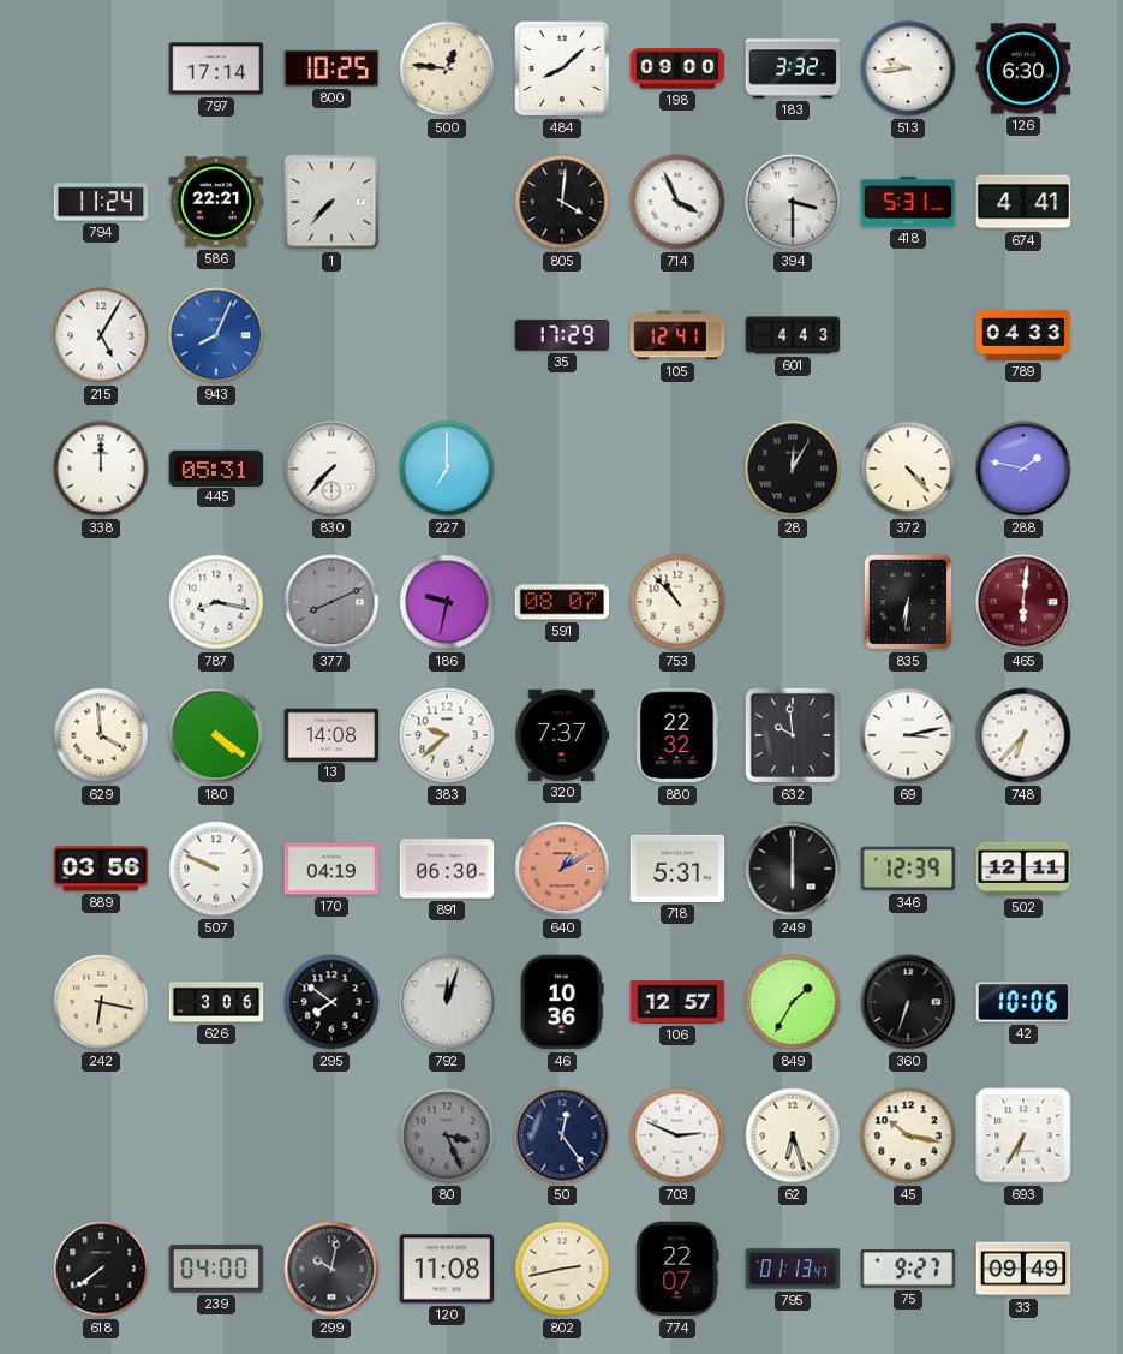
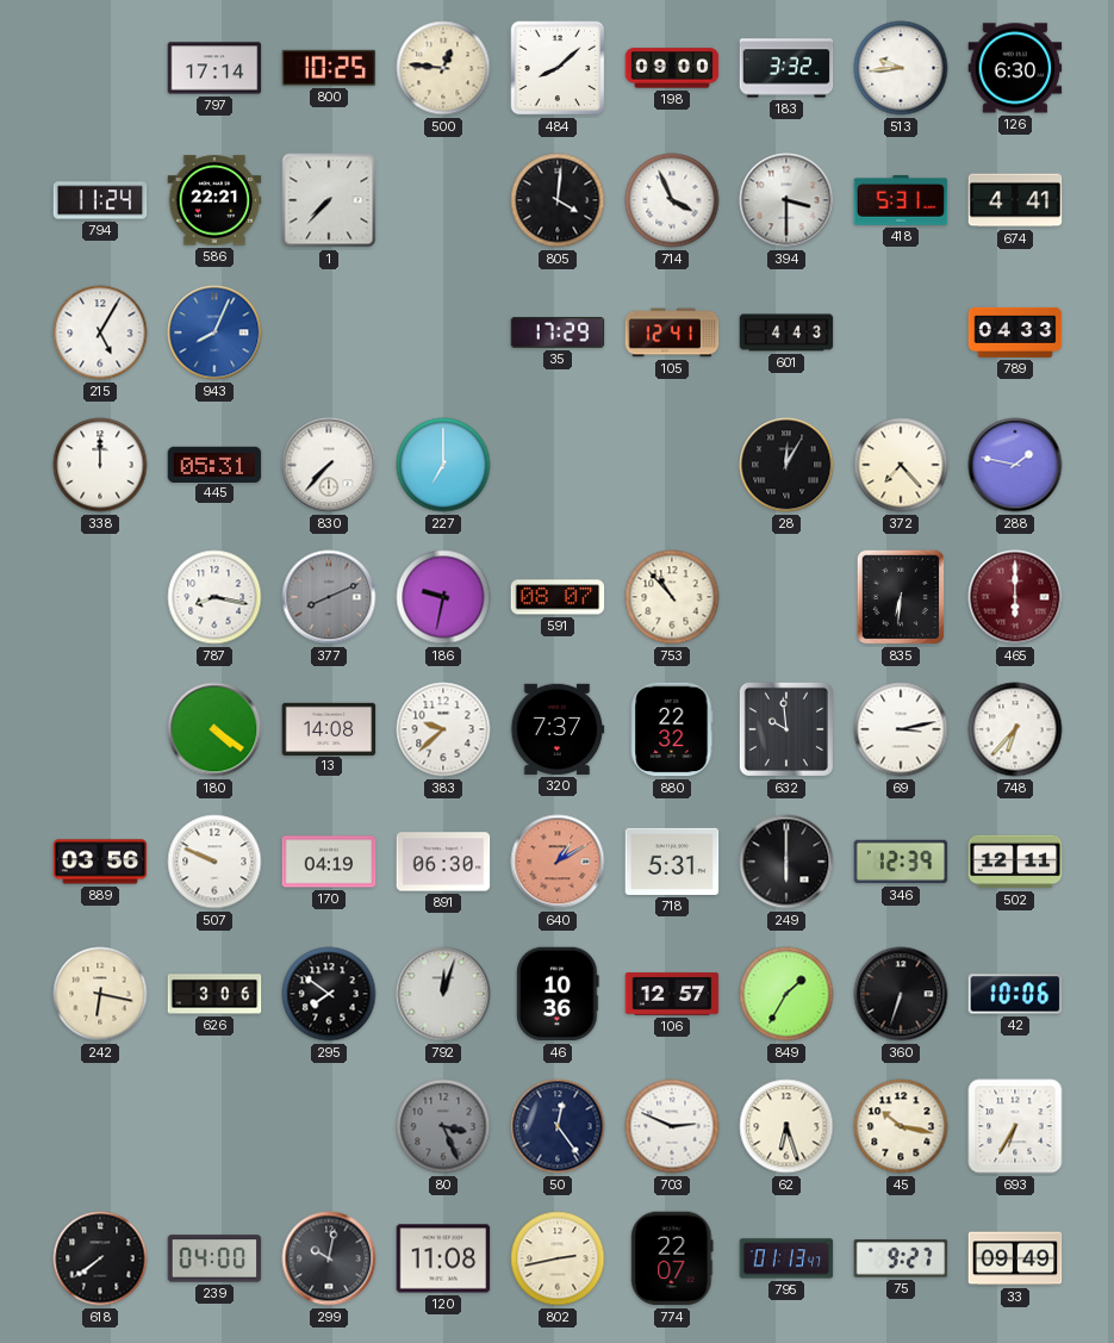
372: 4:23 -> 7:23 (901, 465)
465: 6:01 -> 6:00 (1015, 597)
629: 3:59 -> none (101, 735)
